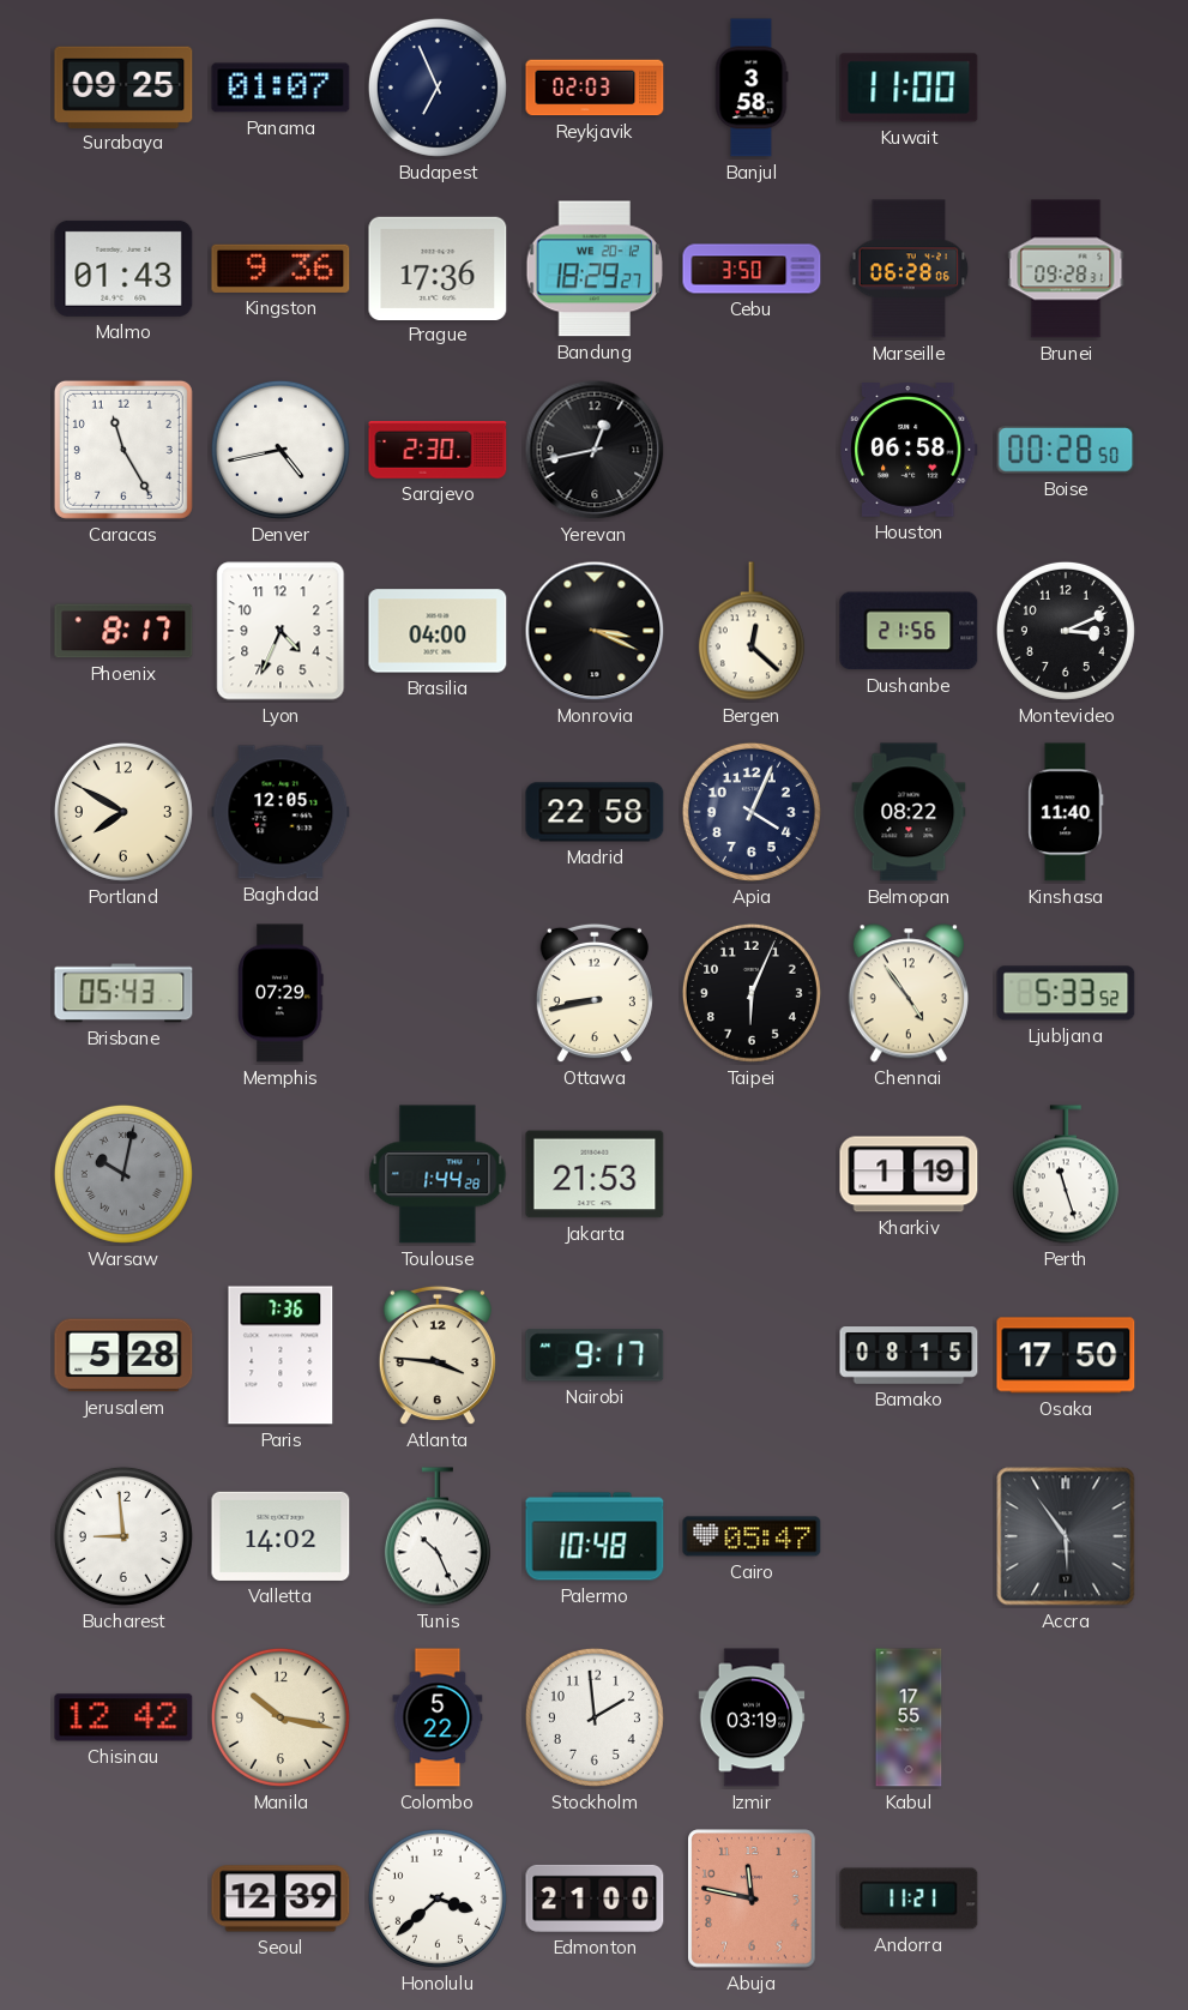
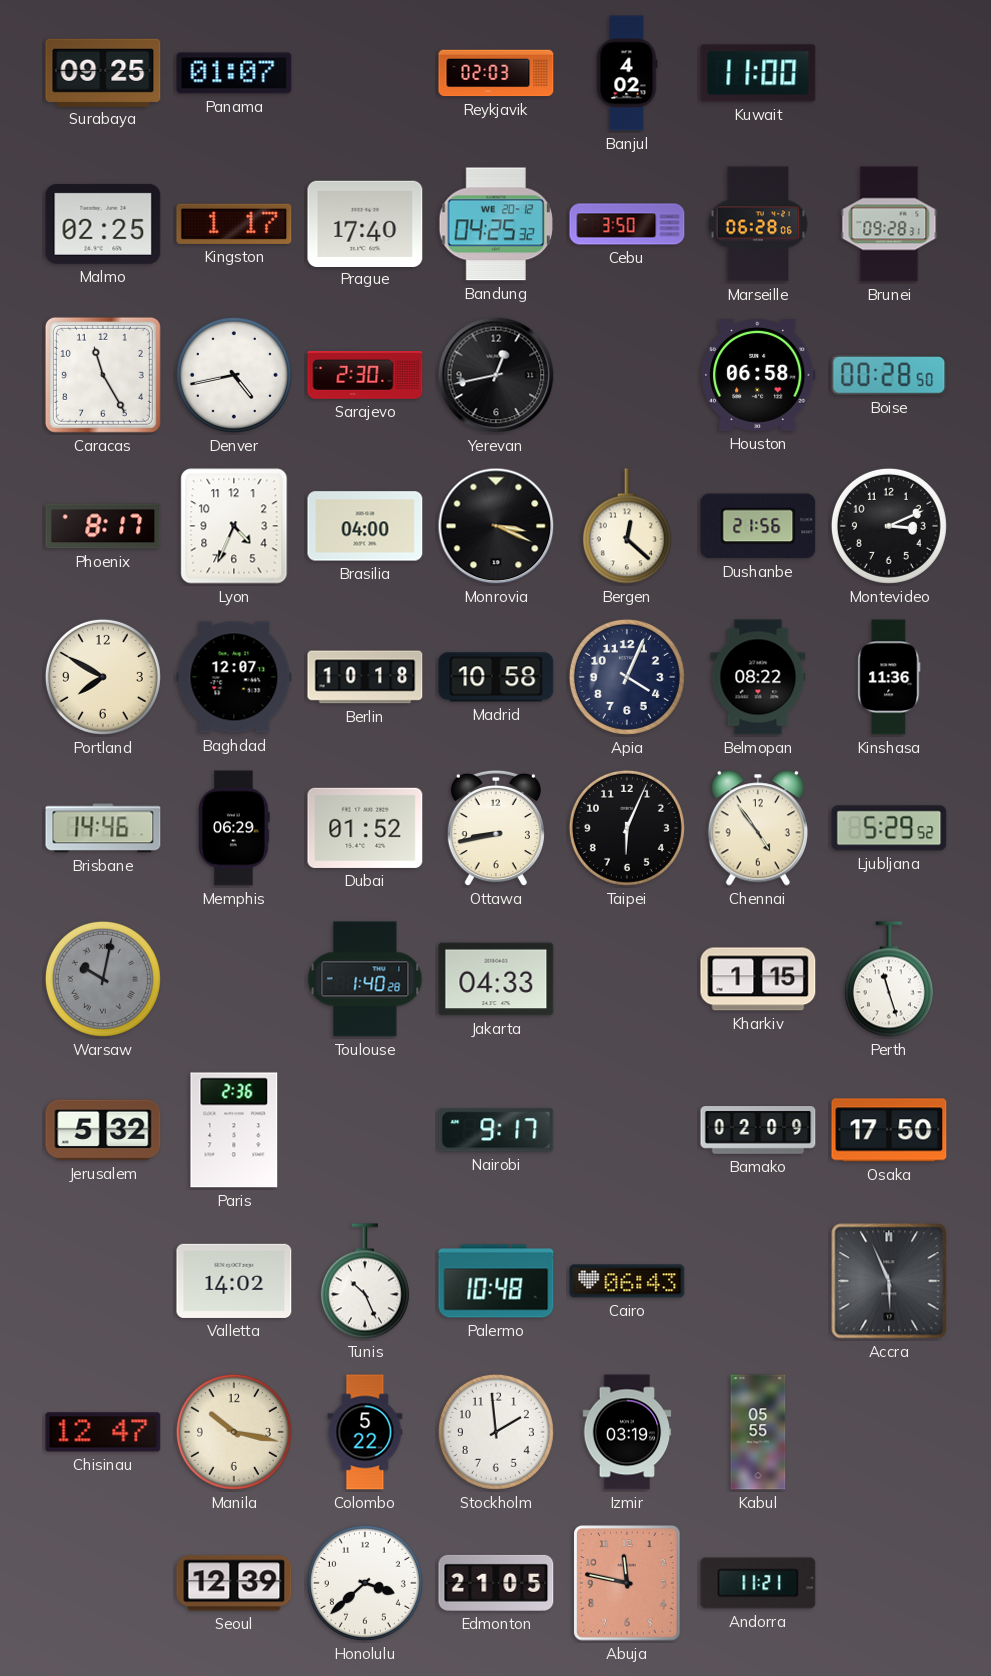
Budapest: 6:56 -> none (438, 88)
Banjul: 3:58 -> 4:02 (627, 73)
Malmo: 01:43 -> 02:25 (103, 224)
Kingston: 9:36 -> 1:17 (234, 224)
Prague: 17:36 -> 17:40 (365, 223)
Bandung: 18:29 -> 04:25 (496, 224)
Baghdad: 12:05 -> 12:07 (234, 677)
Berlin: none -> 10:18 (365, 677)
Madrid: 22:58 -> 10:58 (496, 677)
Kinshasa: 11:40 -> 11:36 (889, 677)
Brisbane: 05:43 -> 14:46 (103, 828)
Memphis: 07:29 -> 06:29 (234, 828)
Dubai: none -> 01:52 (365, 828)
Ljubljana: 5:33 -> 5:29 (889, 828)
Toulouse: 1:44 -> 1:40 (365, 979)
Jakarta: 21:53 -> 04:33 (496, 979)
Kharkiv: 1:19 -> 1:15 (758, 979)
Jerusalem: 5:28 -> 5:32 (103, 1130)
Paris: 7:36 -> 2:36 (234, 1130)
Atlanta: 3:46 -> none (438, 1355)
Bamako: 08:15 -> 02:09 (758, 1130)
Bucharest: 8:59 -> none (123, 1536)
Cairo: 05:47 -> 06:43 (627, 1281)
Accra: 5:54 -> 5:56 (889, 1281)
Chisinau: 12:42 -> 12:47 (103, 1432)
Kabul: 17:55 -> 05:55 (758, 1432)
Edmonton: 21:00 -> 21:05 (496, 1583)
